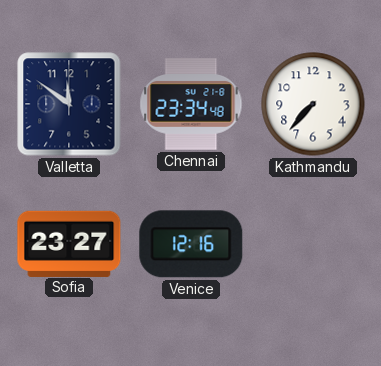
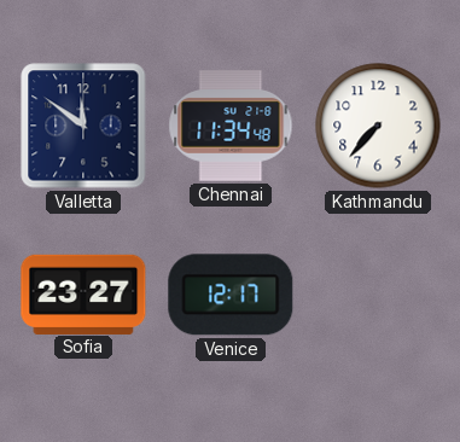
Chennai: 23:34 -> 11:34 (231, 126)
Venice: 12:16 -> 12:17 (231, 295)
